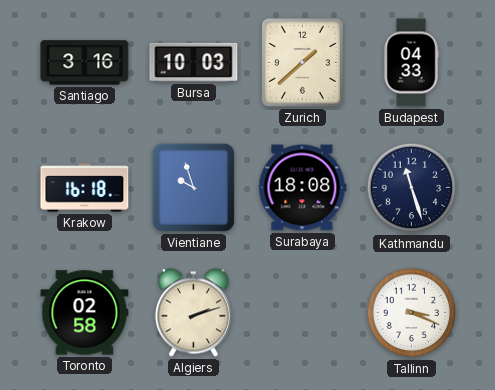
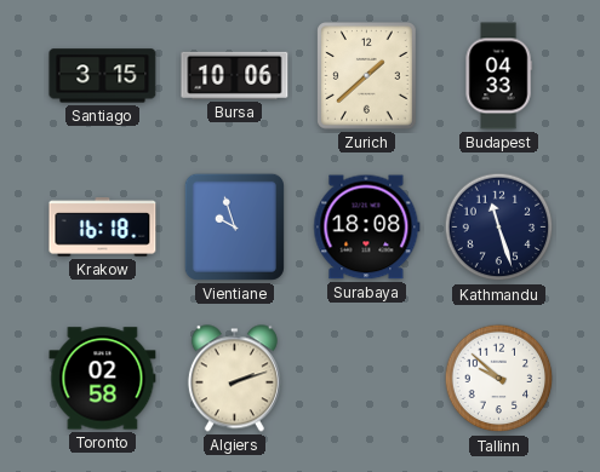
Santiago: 3:16 -> 3:15 (103, 76)
Bursa: 10:03 -> 10:06 (235, 75)
Tallinn: 3:19 -> 9:52 (499, 379)
